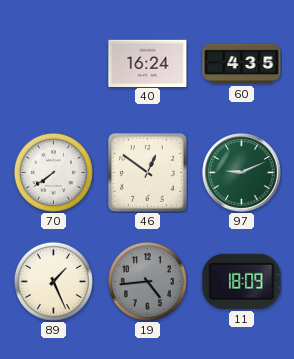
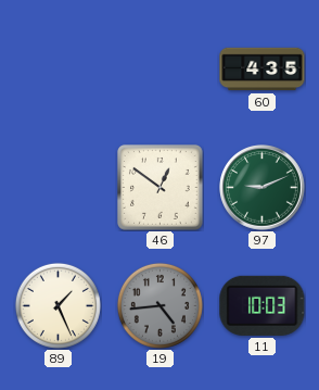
40: 16:24 -> none (148, 63)
70: 7:39 -> none (53, 172)
11: 18:09 -> 10:03 (263, 305)
